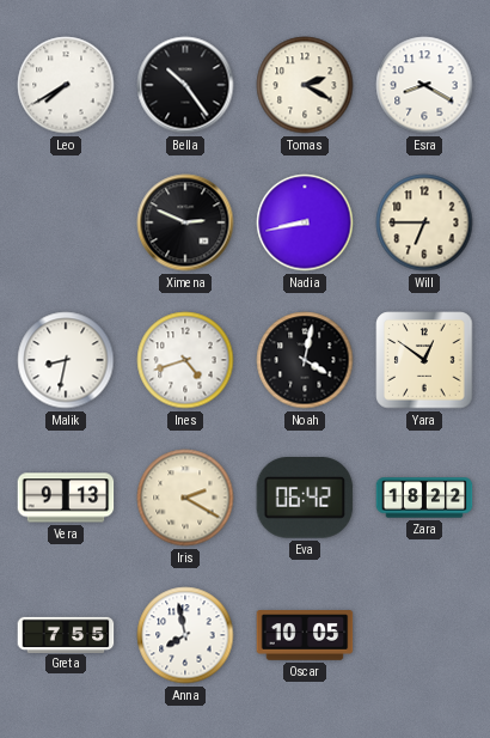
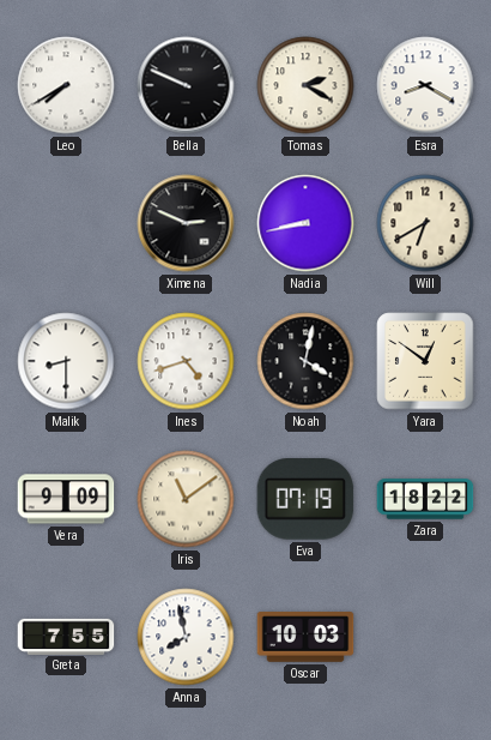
Bella: 10:24 -> 9:49 (186, 85)
Will: 6:45 -> 6:40 (425, 223)
Malik: 8:32 -> 8:30 (66, 361)
Vera: 9:13 -> 9:09 (66, 499)
Iris: 2:20 -> 11:09 (186, 499)
Eva: 06:42 -> 07:19 (305, 500)
Oscar: 10:05 -> 10:03 (305, 637)
